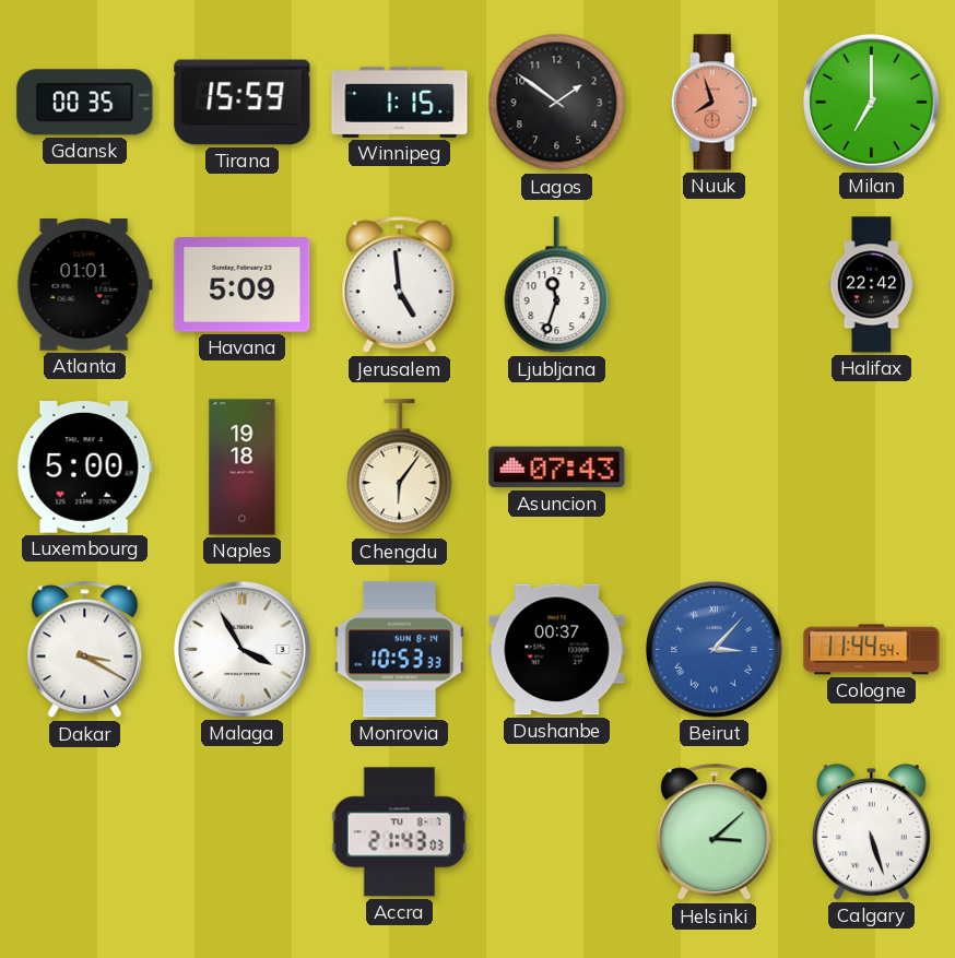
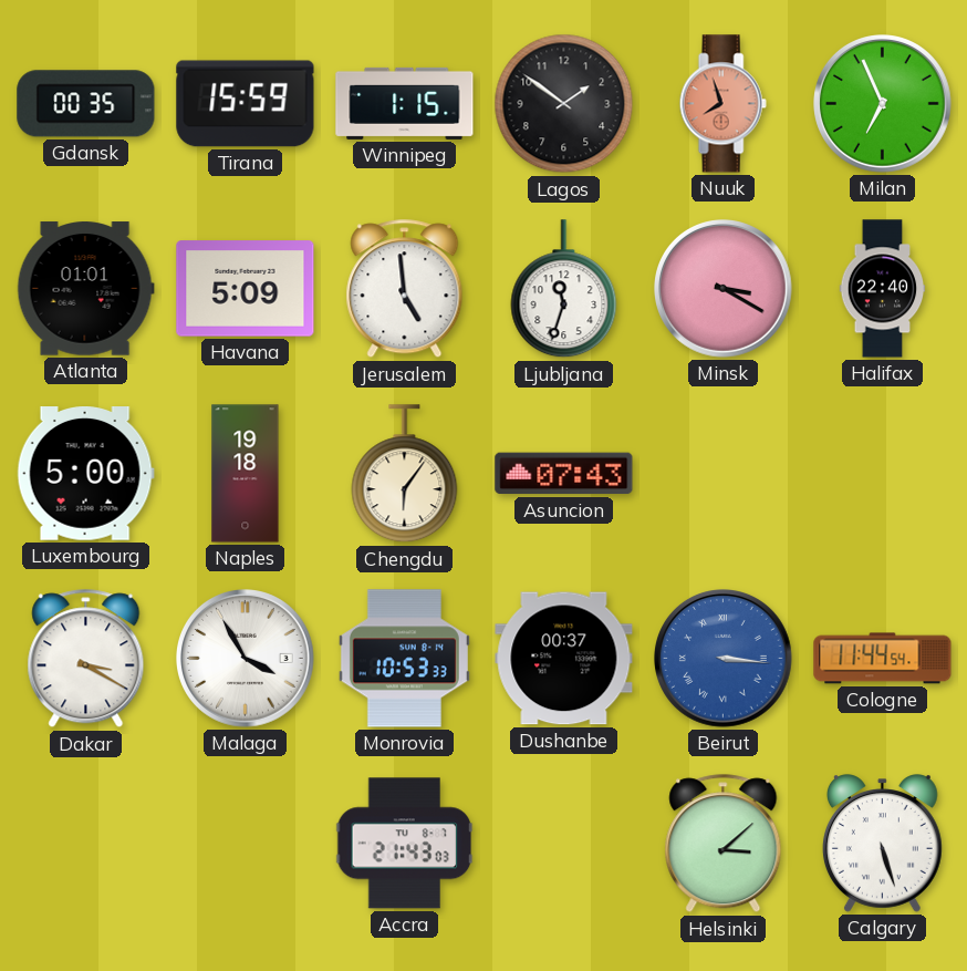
Milan: 7:00 -> 6:56 (883, 104)
Minsk: none -> 3:20 (724, 289)
Halifax: 22:42 -> 22:40 (883, 289)
Beirut: 3:07 -> 3:16 (724, 659)
